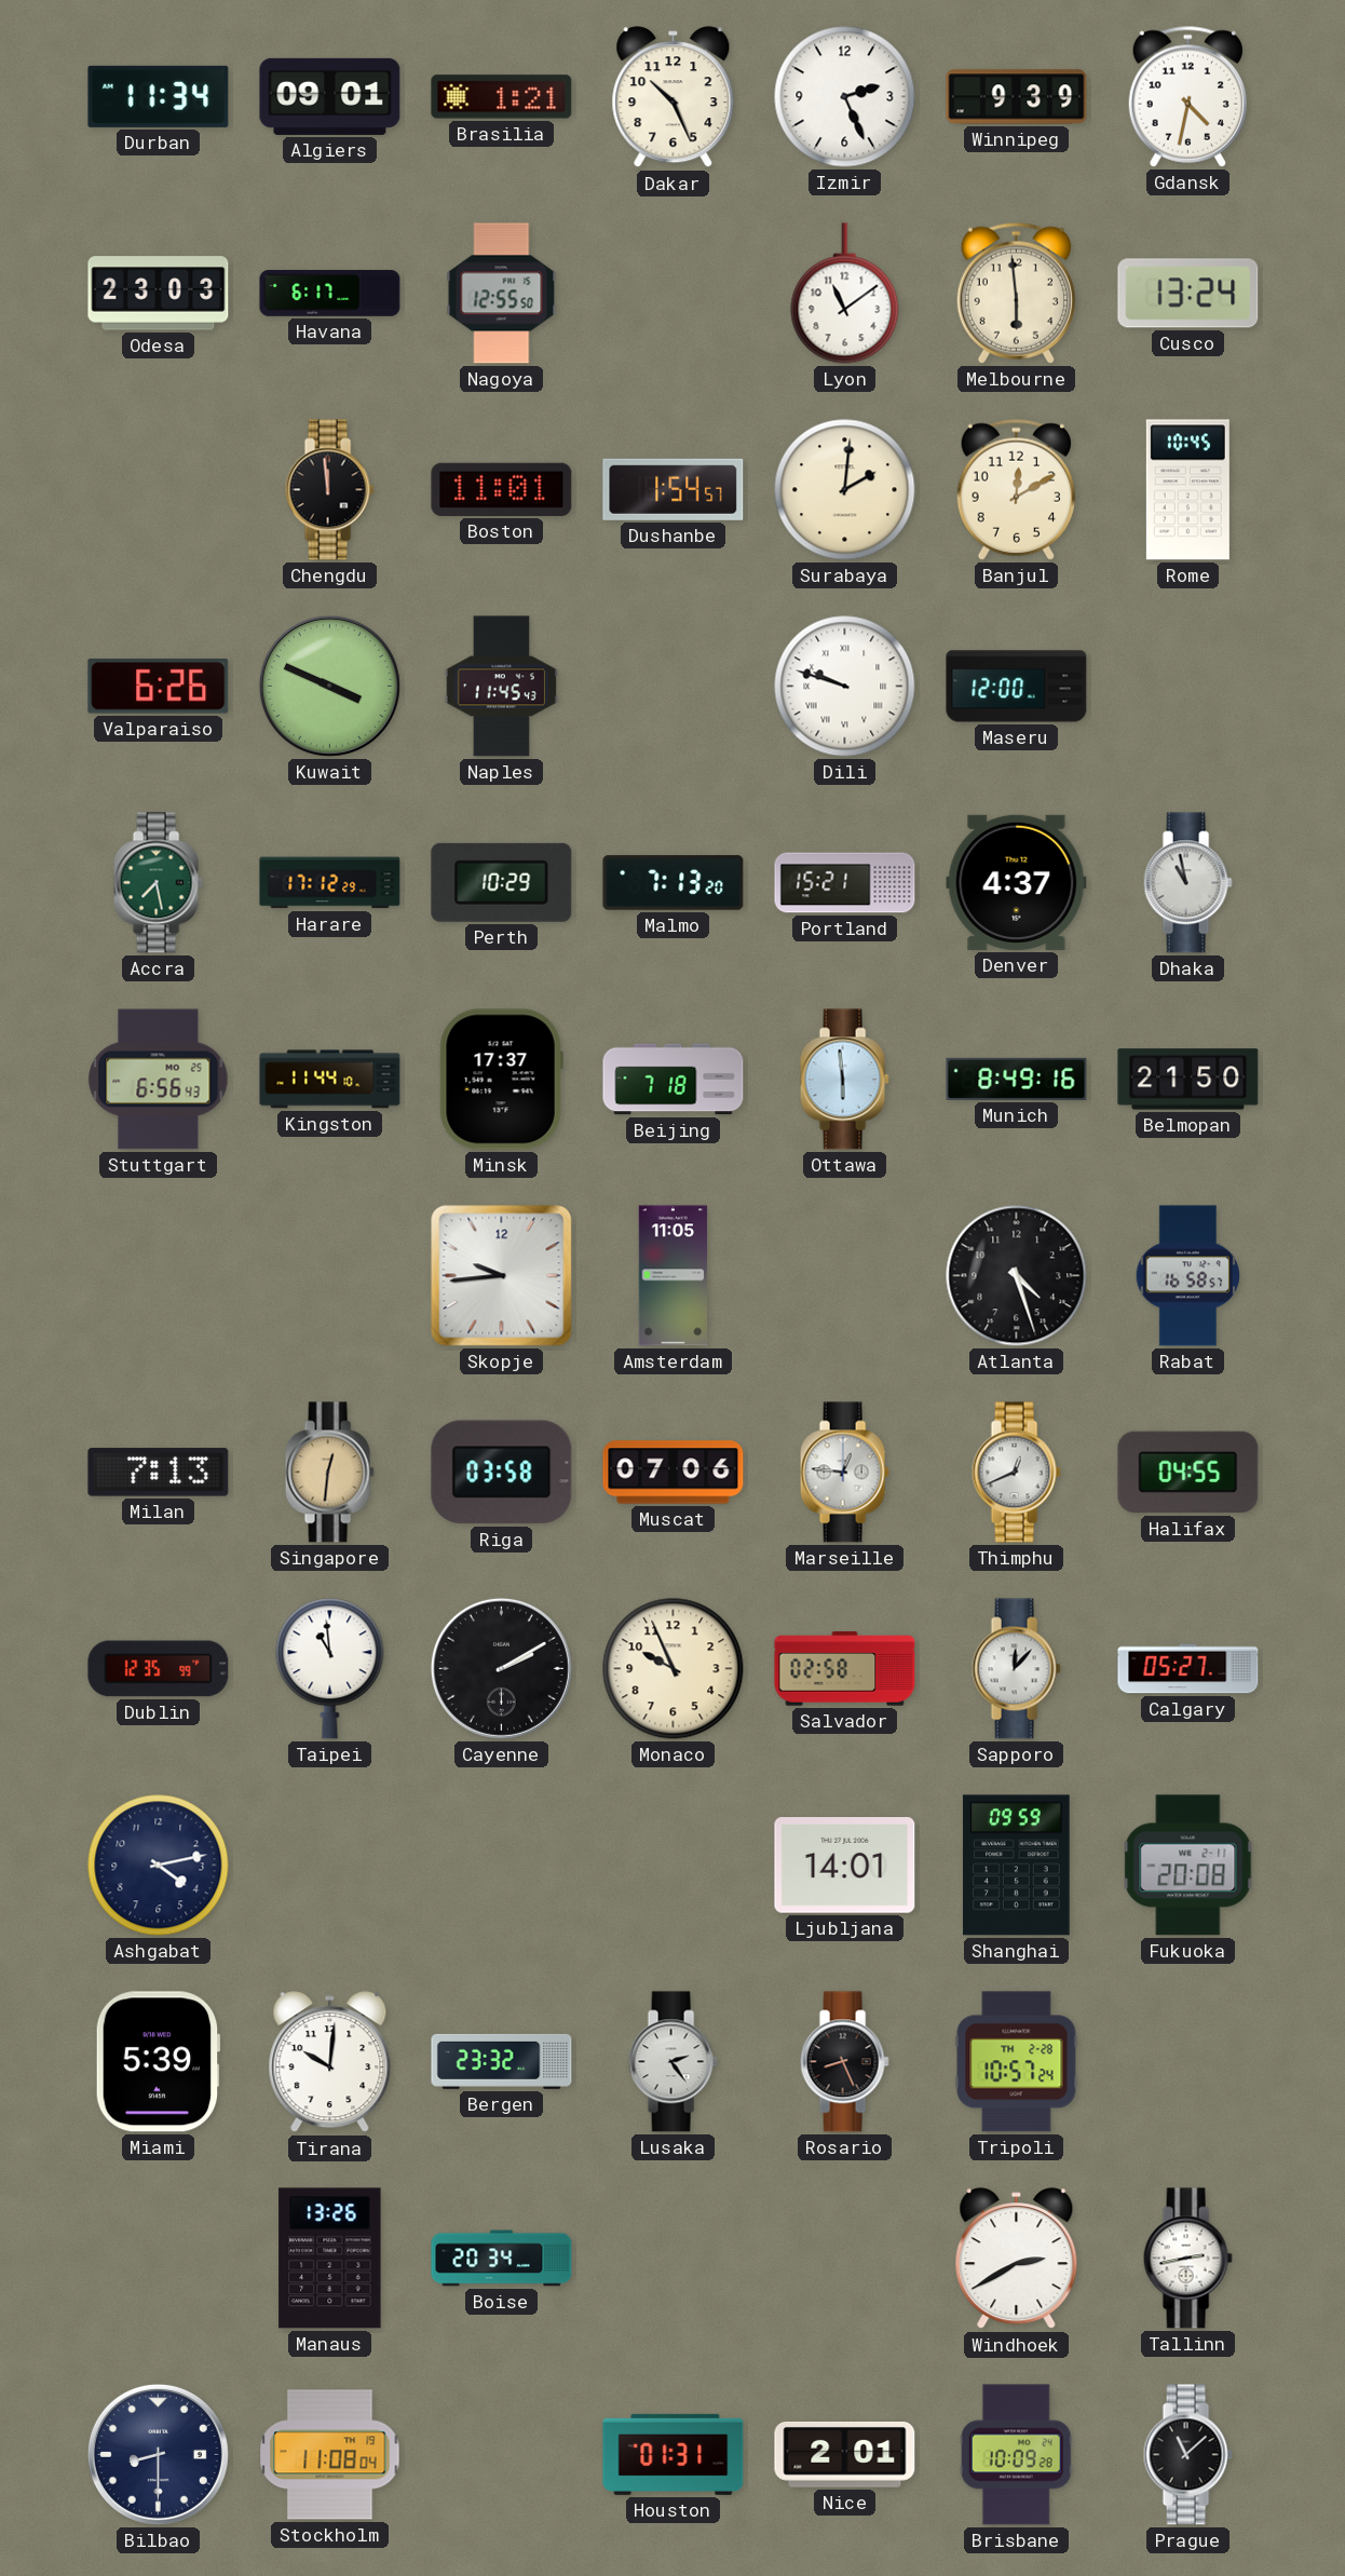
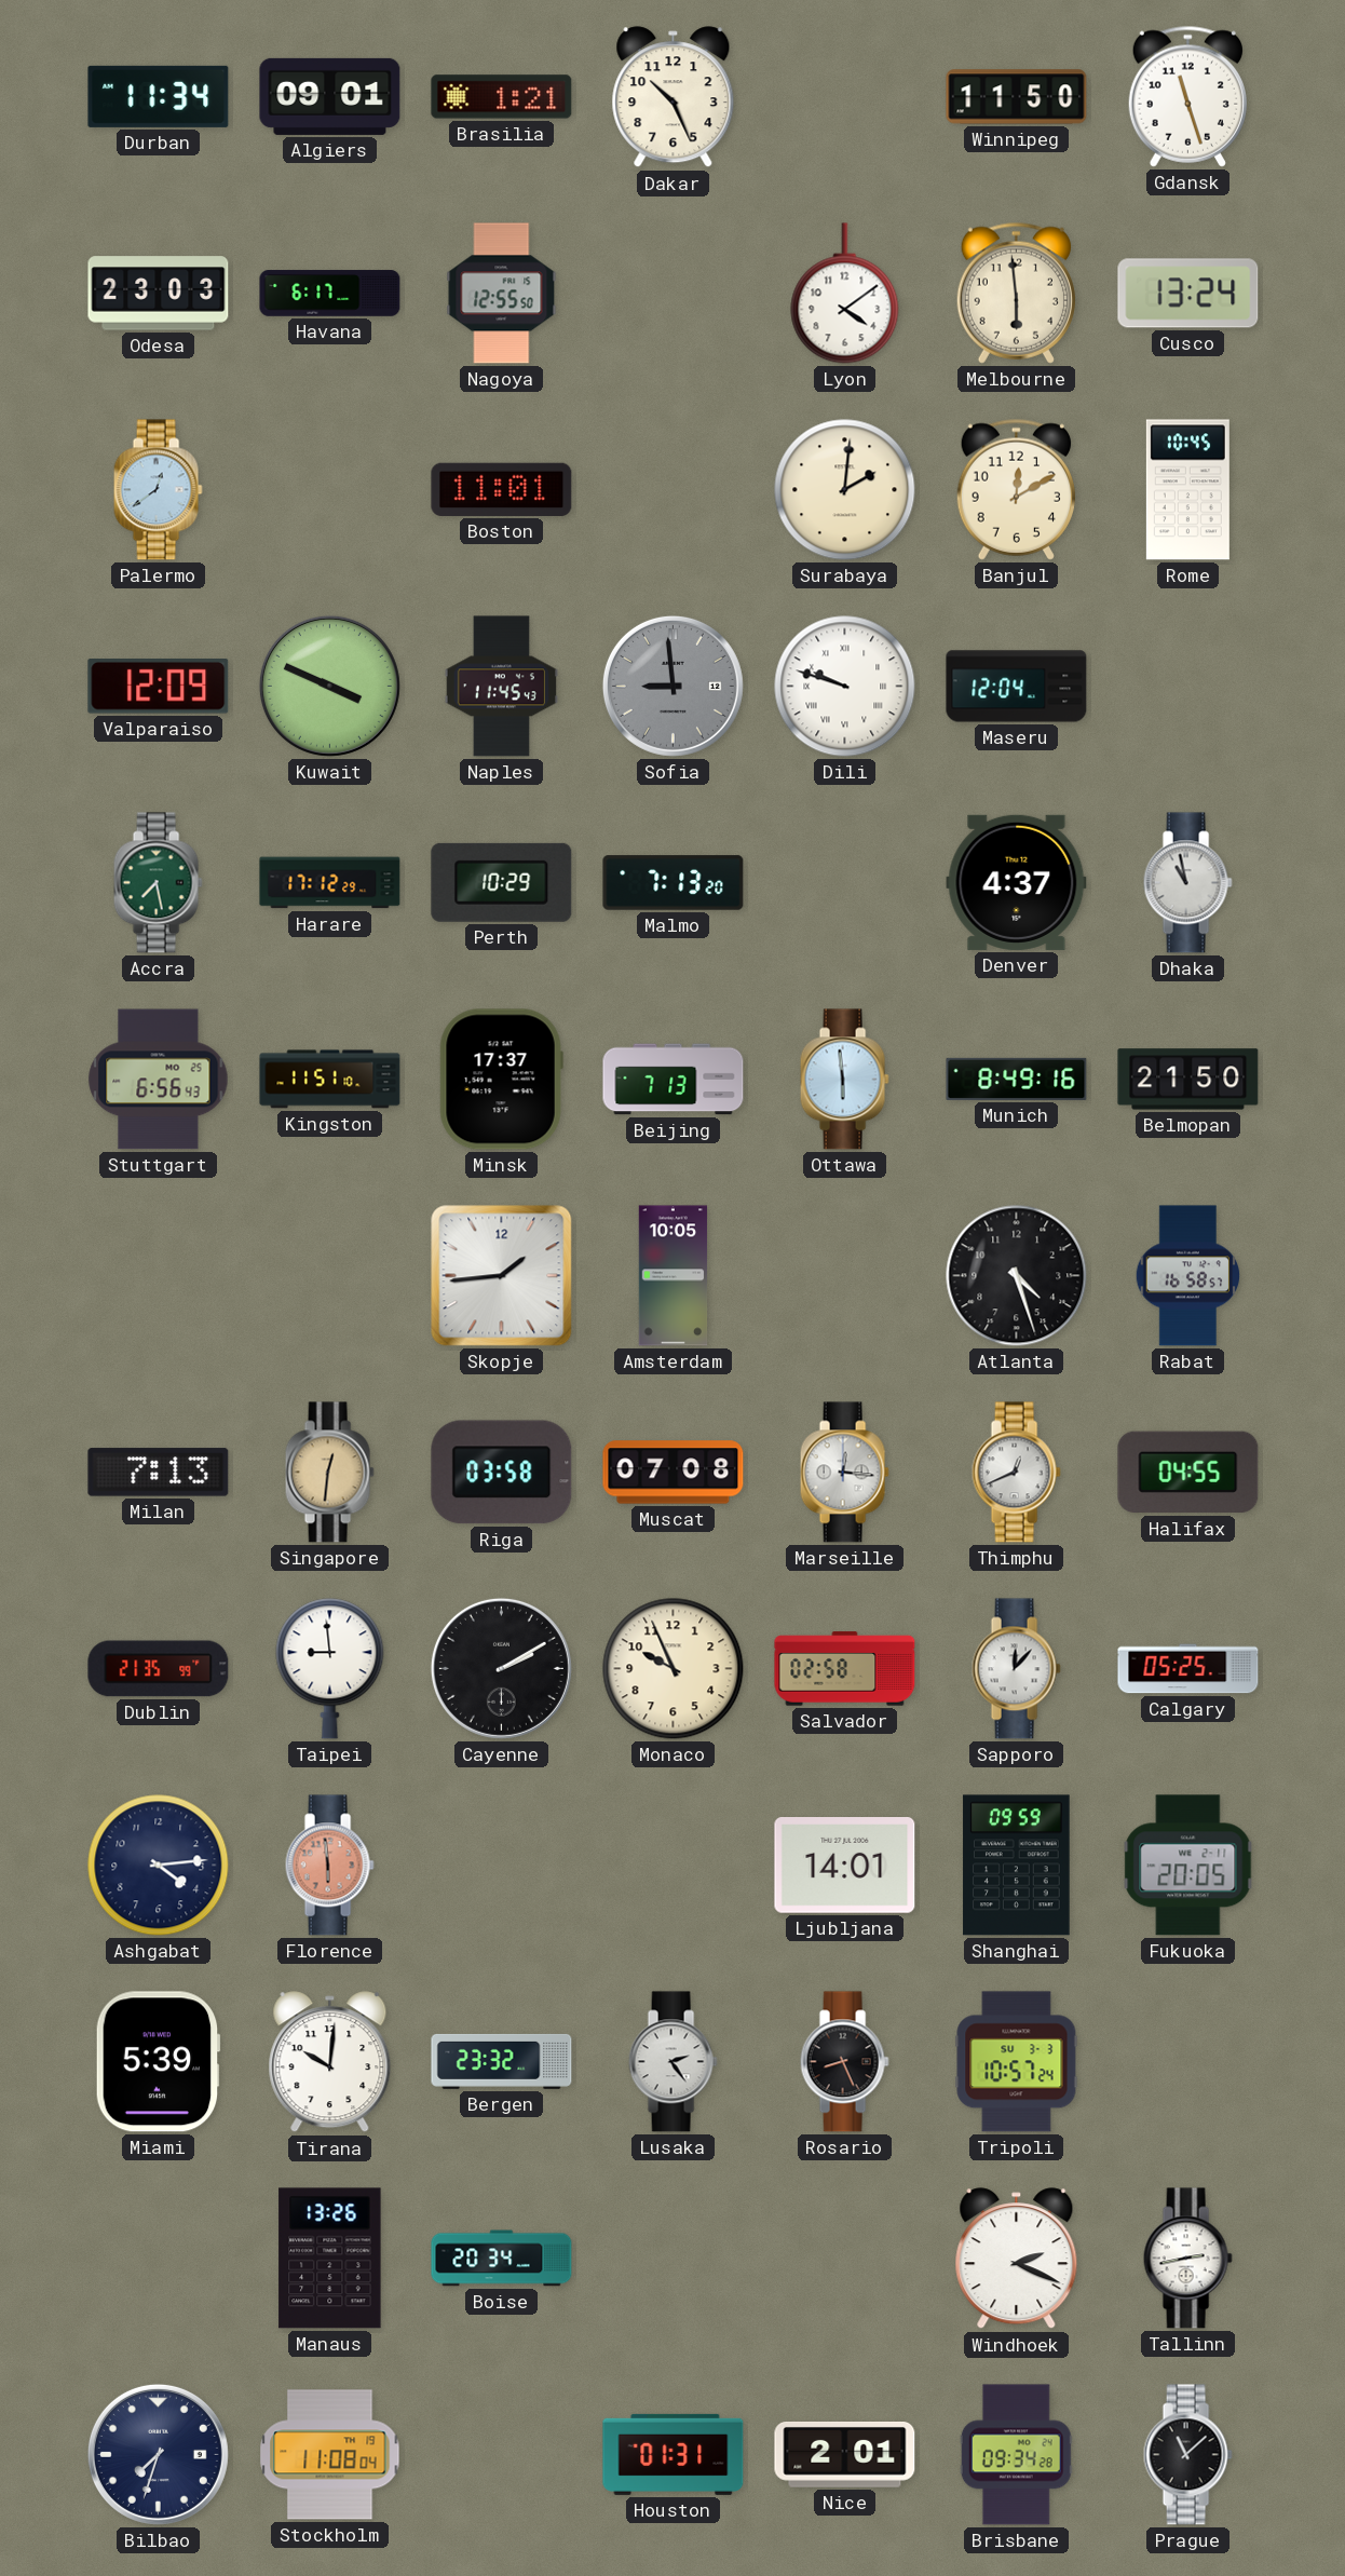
Izmir: 2:26 -> none (845, 97)
Winnipeg: 9:39 -> 11:50 (1017, 97)
Gdansk: 4:32 -> 11:27 (1187, 96)
Lyon: 11:09 -> 4:09 (845, 294)
Palermo: none -> 12:39 (158, 490)
Chengdu: 11:59 -> none (329, 490)
Dushanbe: 1:54 -> none (674, 489)
Valparaiso: 6:26 -> 12:09 (159, 687)
Sofia: none -> 8:59 (672, 686)
Maseru: 12:00 -> 12:04 (1017, 687)
Portland: 15:21 -> none (845, 883)
Kingston: 11:44 -> 11:51 (330, 1080)
Beijing: 7:18 -> 7:13 (674, 1080)
Skopje: 9:44 -> 1:44 (502, 1276)
Amsterdam: 11:05 -> 10:05 (674, 1276)
Muscat: 07:06 -> 07:08 (674, 1473)
Marseille: 12:46 -> 12:16 (844, 1473)
Dublin: 12:35 -> 21:35 (159, 1669)
Taipei: 10:59 -> 8:59 (330, 1669)
Calgary: 05:27 -> 05:25 (1188, 1669)
Ashgabat: 4:13 -> 4:14 (159, 1866)
Florence: none -> 5:59 (329, 1866)
Fukuoka: 20:08 -> 20:05 (1188, 1866)
Tripoli date: TH 2-28 -> SU 3-3 (1017, 2062)
Windhoek: 2:40 -> 2:19 (1017, 2259)
Bilbao: 8:30 -> 7:33 (158, 2454)
Brisbane: 10:09 -> 09:34 (1016, 2455)
